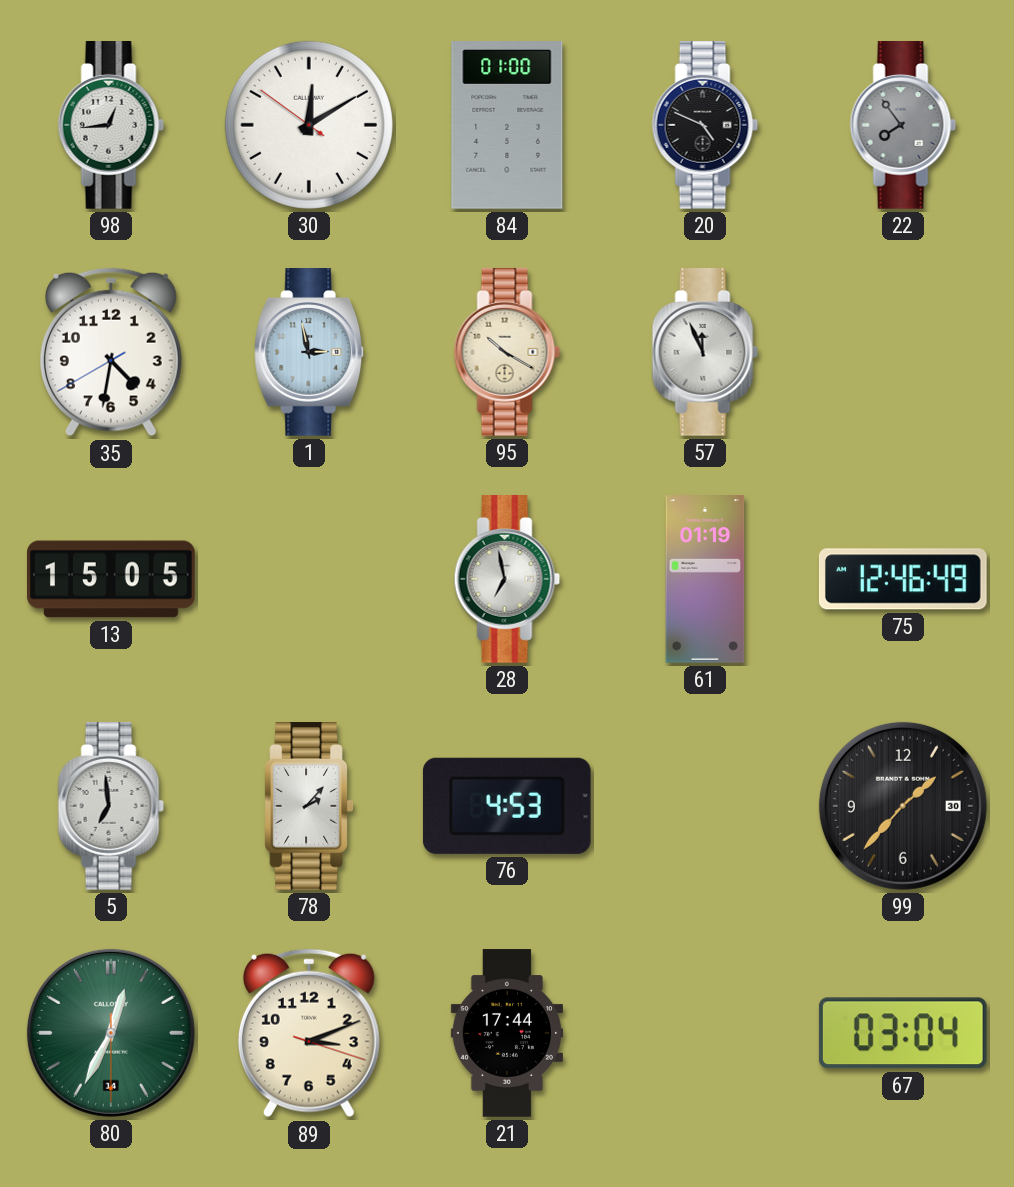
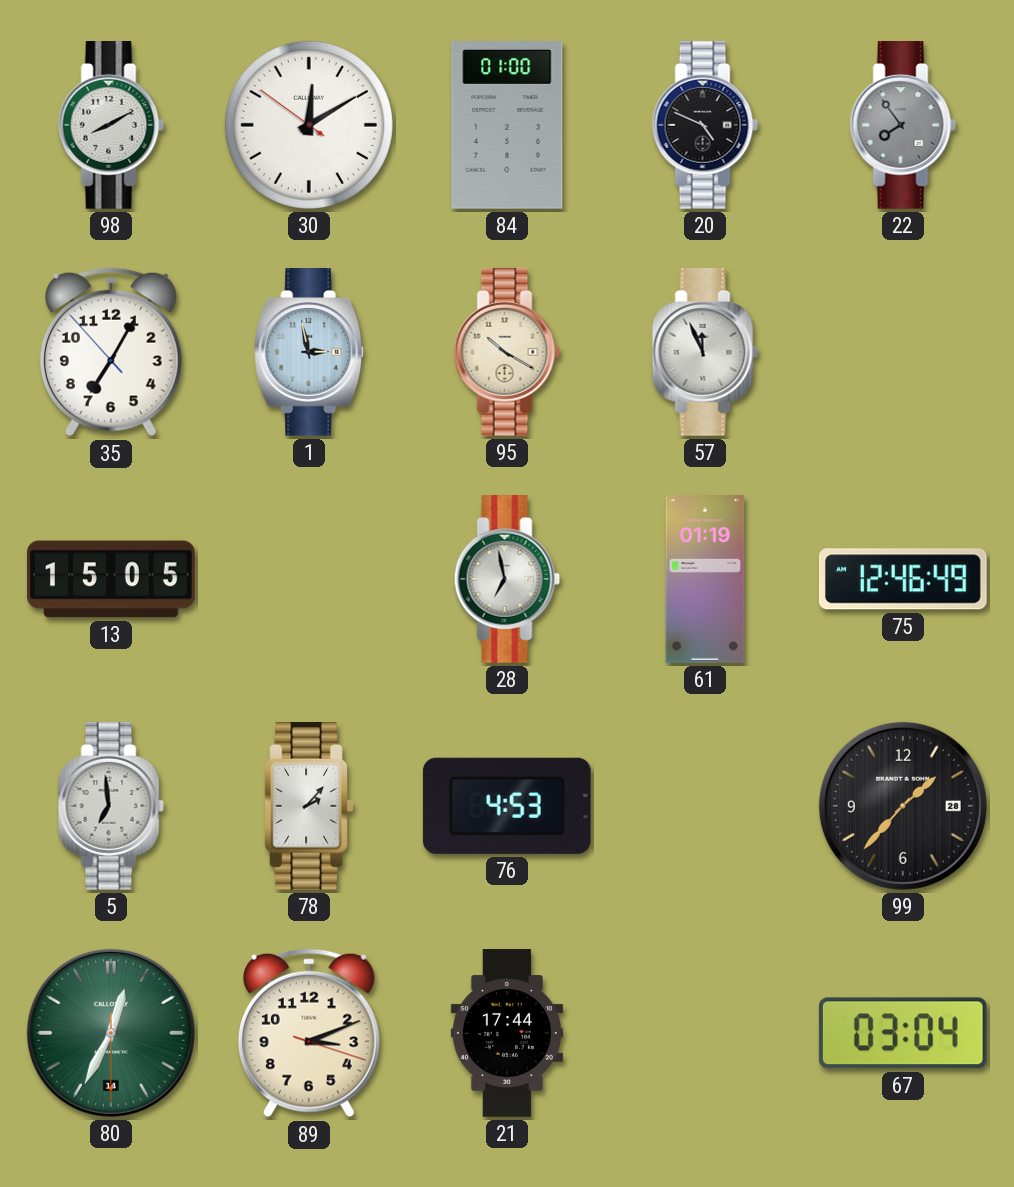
98: 12:44 -> 8:10 (111, 126)
35: 4:31 -> 7:04 (111, 352)
99 date: 30 -> 28 (903, 806)
